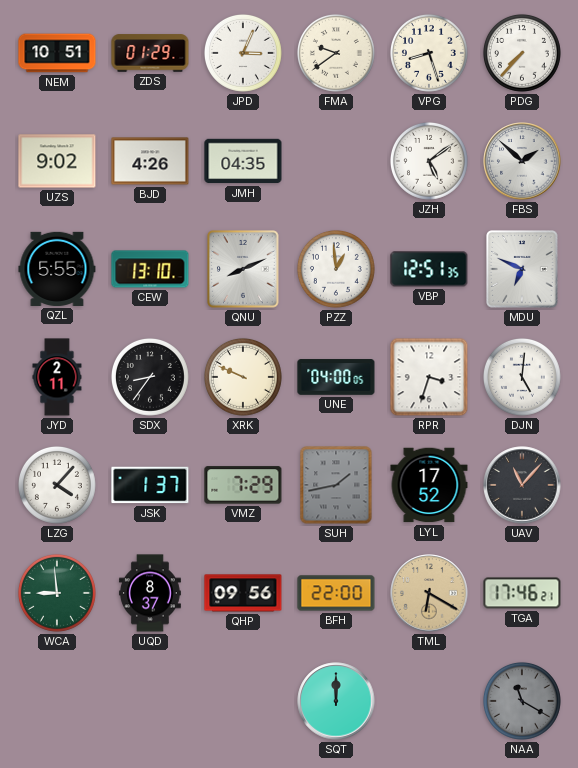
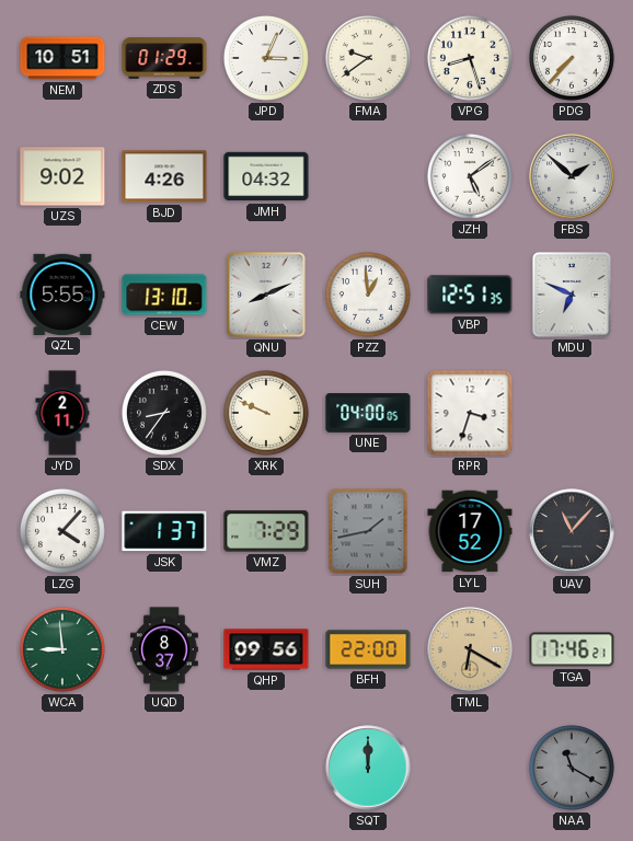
JMH: 04:35 -> 04:32 (266, 176)
DJN: 5:01 -> none (522, 377)
